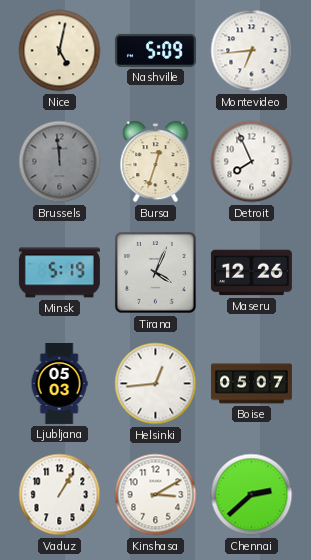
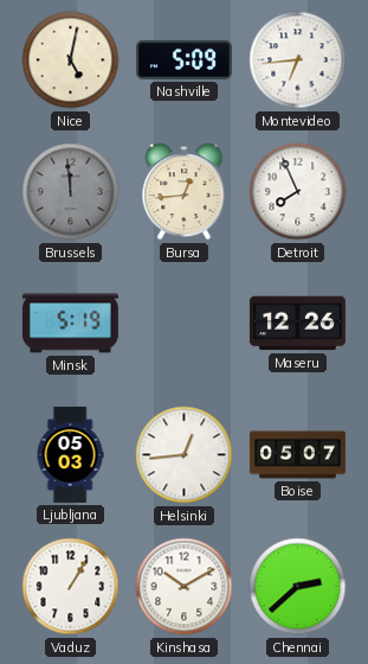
Bursa: 12:33 -> 12:44 (185, 192)
Tirana: 4:04 -> none (155, 272)
Kinshasa: 3:10 -> 10:10 (185, 587)
